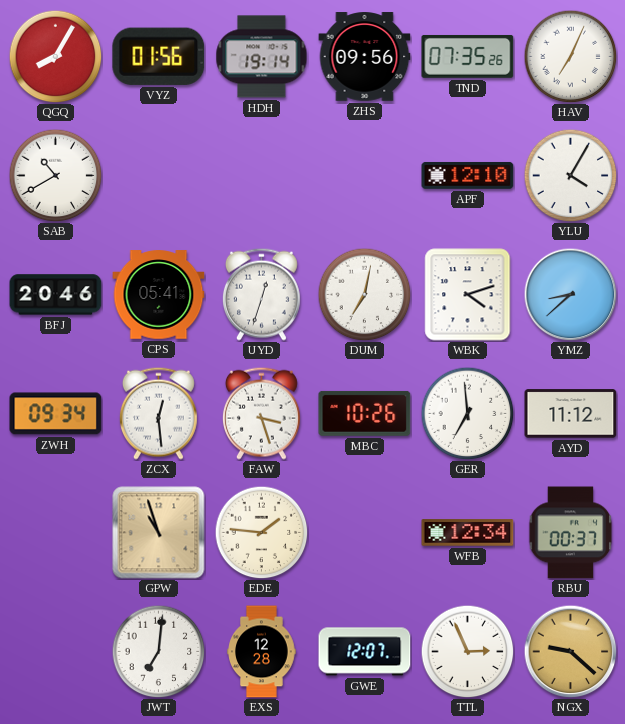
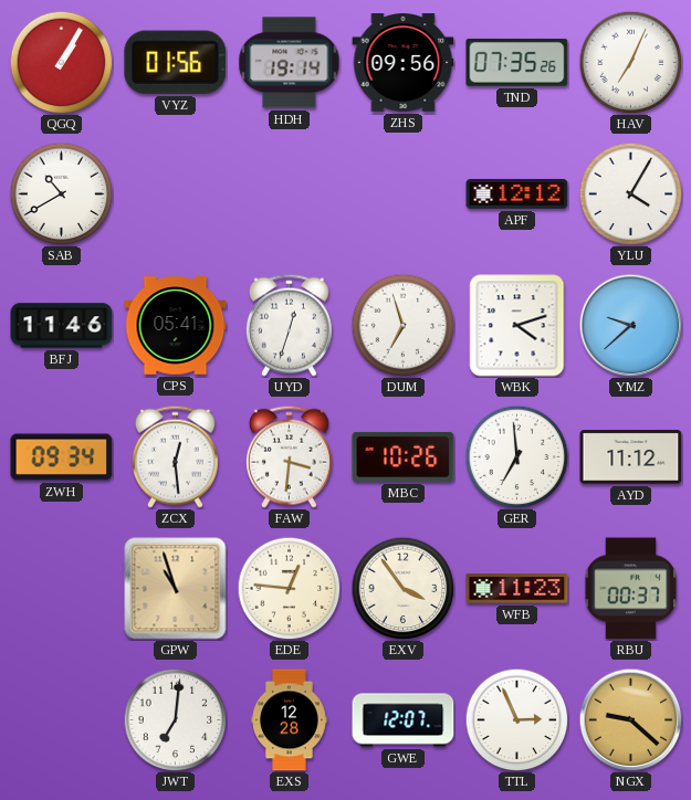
QGQ: 8:05 -> 1:05 (61, 62)
APF: 12:10 -> 12:12 (517, 193)
BFJ: 20:46 -> 11:46 (62, 326)
DUM: 7:02 -> 6:57 (402, 325)
YMZ: 8:38 -> 9:38 (630, 325)
FAW: 3:27 -> 3:31 (289, 456)
EDE: 1:46 -> 12:46 (289, 588)
EXV: none -> 3:54 (402, 588)
WFB: 12:34 -> 11:23 (517, 589)
